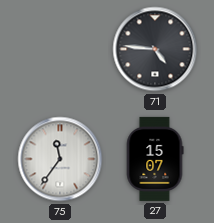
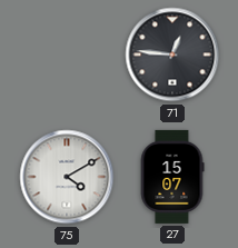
71: 4:46 -> 12:46 (172, 54)
75: 11:36 -> 4:10 (67, 177)
